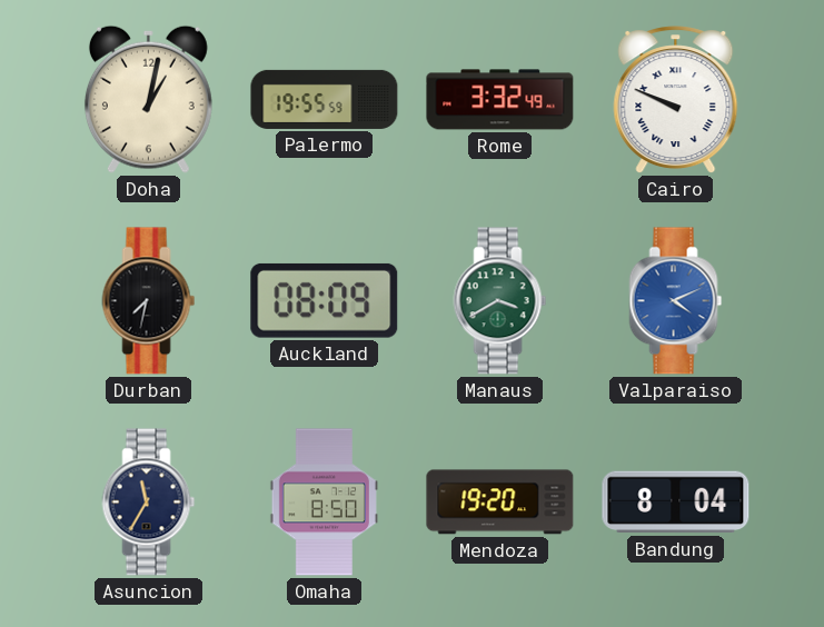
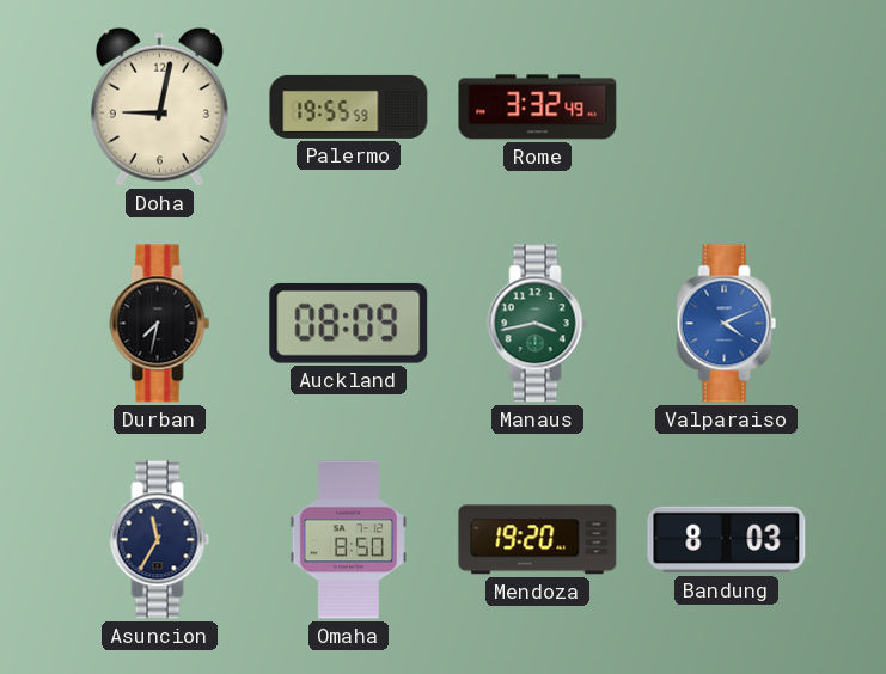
Doha: 1:02 -> 9:02 (159, 106)
Cairo: 9:49 -> none (676, 100)
Manaus: 3:40 -> 3:43 (538, 324)
Bandung: 8:04 -> 8:03 (727, 540)
